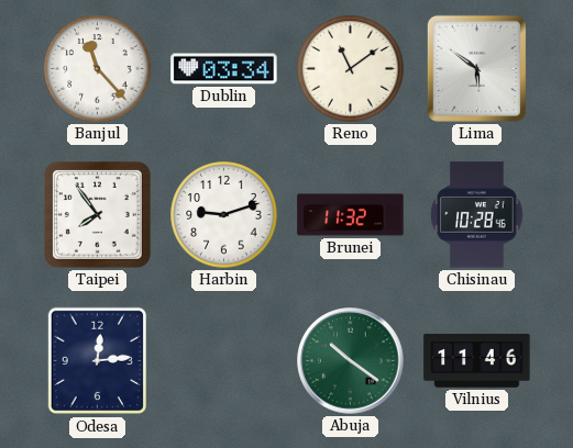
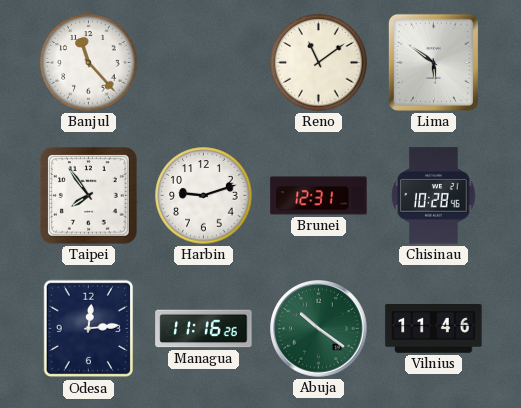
Dublin: 03:34 -> none (224, 69)
Brunei: 11:32 -> 12:31 (319, 196)
Managua: none -> 11:16 (204, 329)
